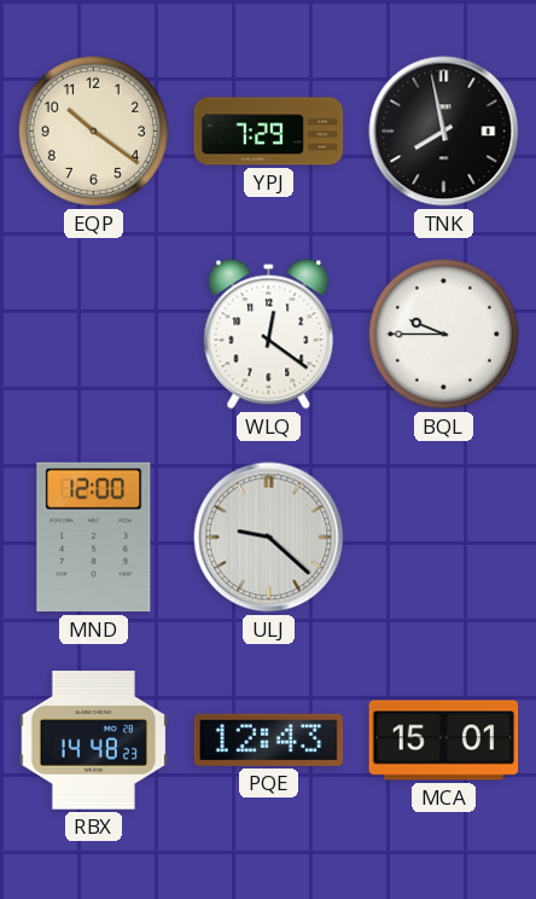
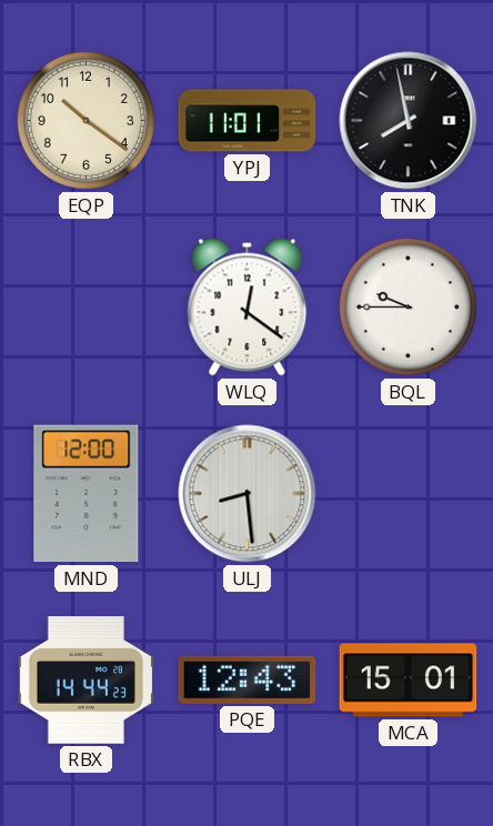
YPJ: 7:29 -> 11:01 (248, 121)
ULJ: 9:22 -> 8:29 (248, 494)
RBX: 14:48 -> 14:44 (87, 681)
